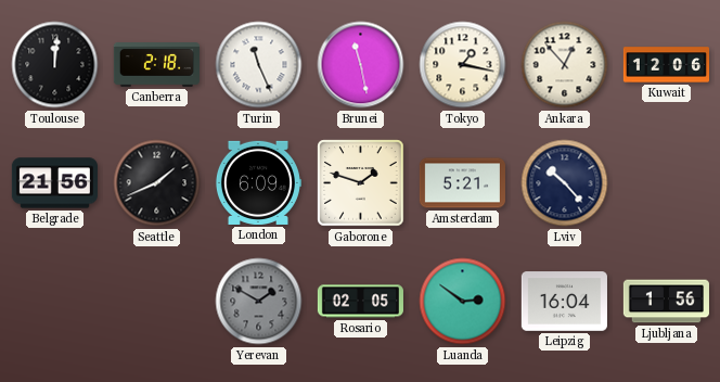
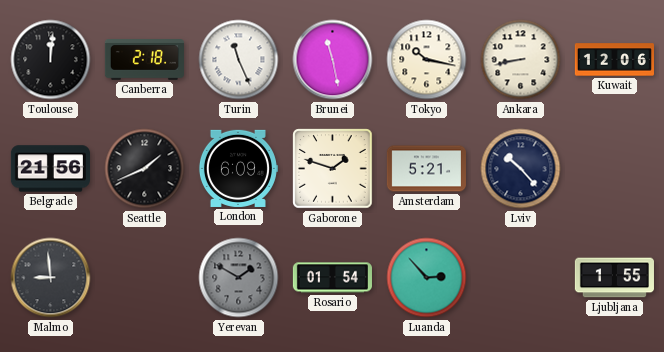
Tokyo: 1:17 -> 10:17 (427, 60)
Ankara: 12:53 -> 8:43 (521, 60)
Malmo: none -> 8:59 (51, 278)
Rosario: 02:05 -> 01:54 (332, 278)
Luanda: 2:51 -> 2:53 (427, 278)
Leipzig: 16:04 -> none (564, 302)
Ljubljana: 1:56 -> 1:55 (614, 278)
